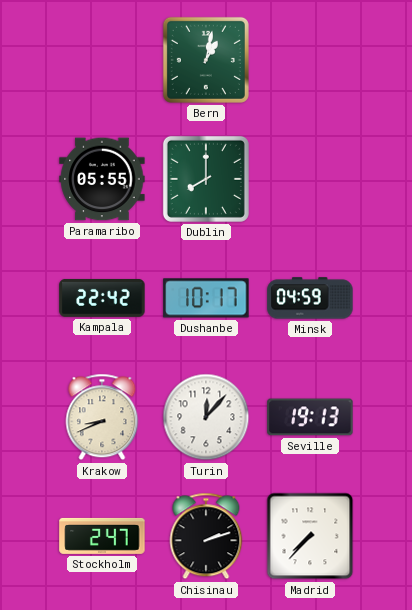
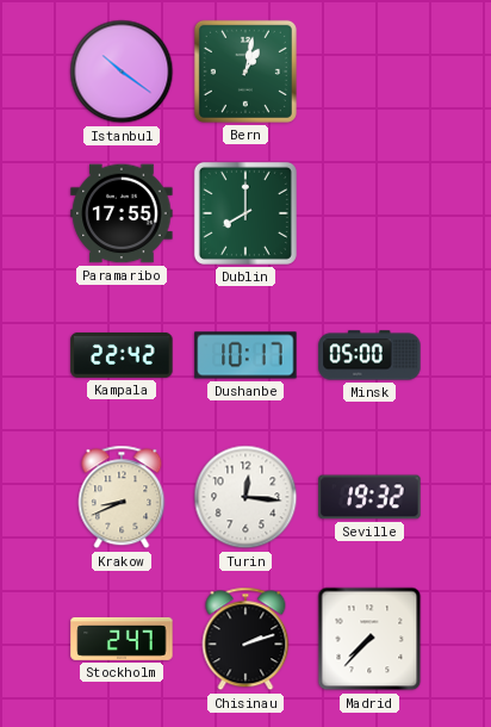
Istanbul: none -> 10:21 (122, 72)
Paramaribo: 05:55 -> 17:55 (122, 213)
Minsk: 04:59 -> 05:00 (369, 355)
Turin: 12:07 -> 12:16 (245, 497)
Seville: 19:13 -> 19:32 (369, 497)
